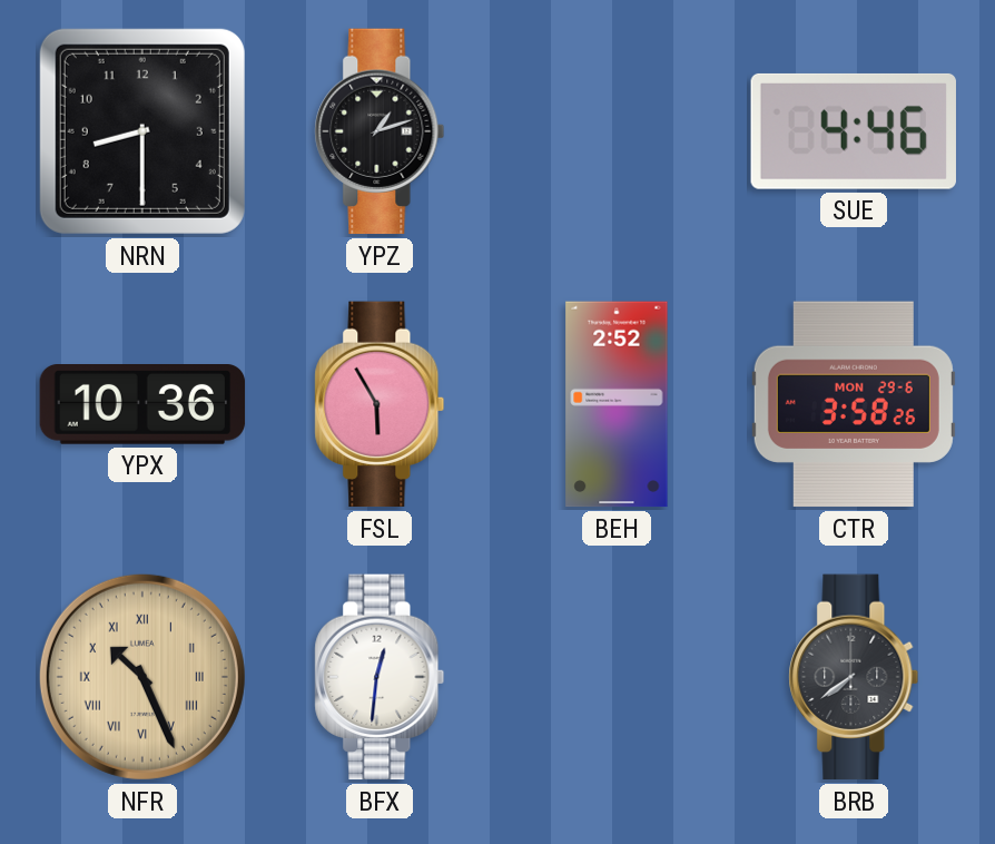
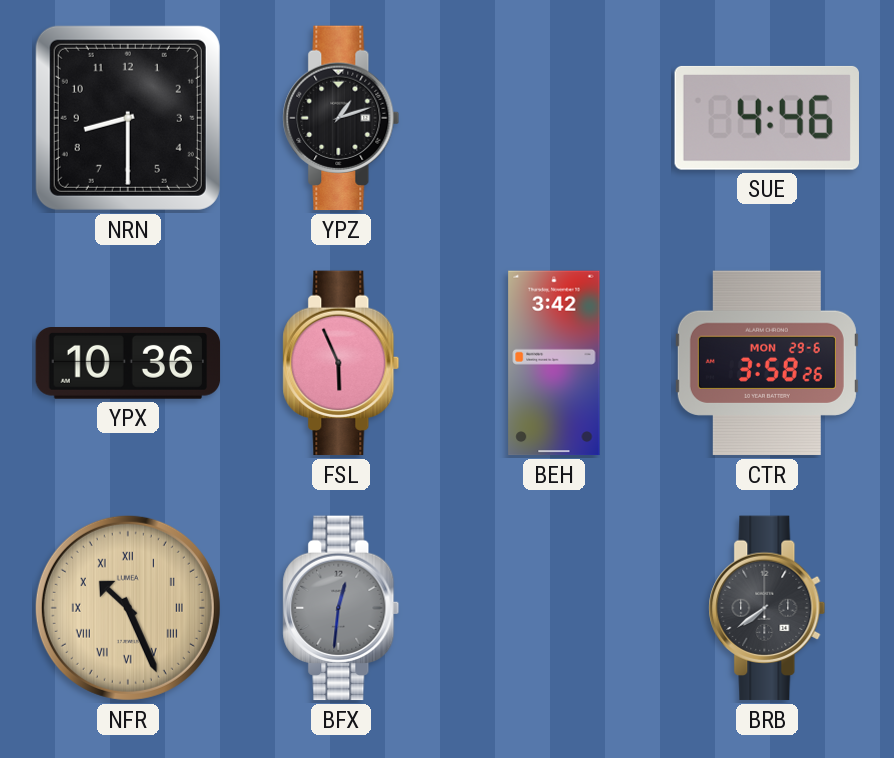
FSL: 5:55 -> 5:56 (341, 363)
BEH: 2:52 -> 3:42 (554, 363)
BFX dial: white -> grey (341, 608)
